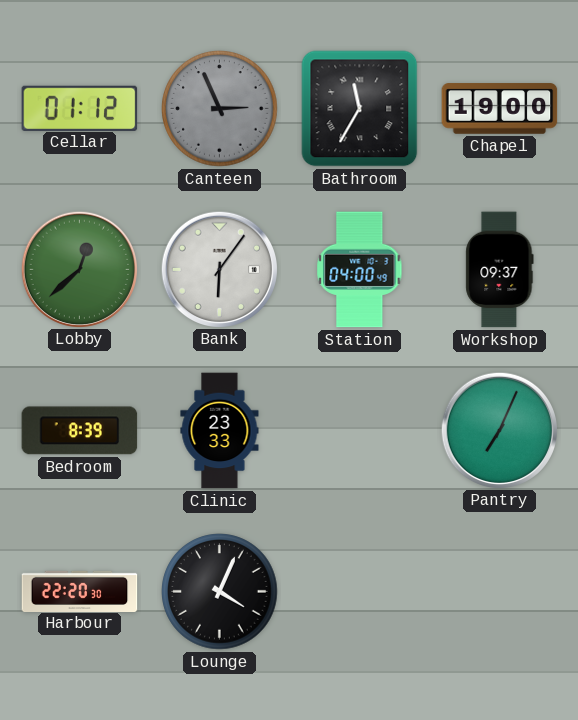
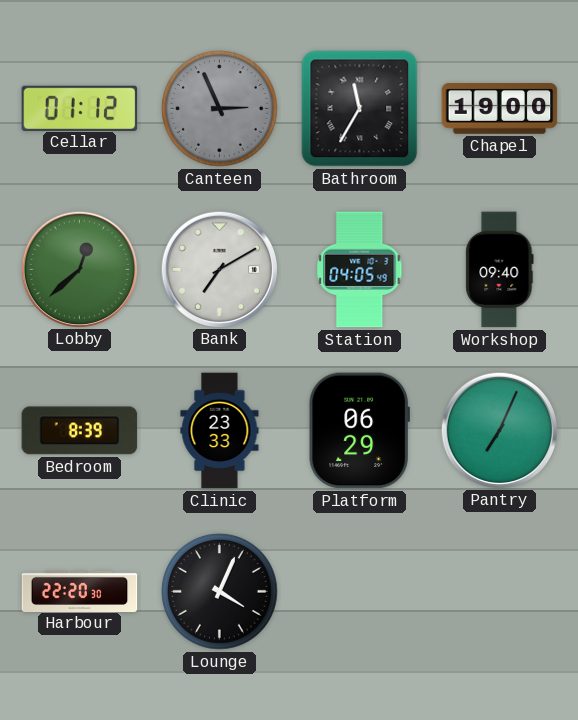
Bank: 6:06 -> 7:10 (219, 269)
Station: 04:00 -> 04:05 (360, 270)
Workshop: 09:37 -> 09:40 (500, 270)
Platform: none -> 06:29 (359, 431)
